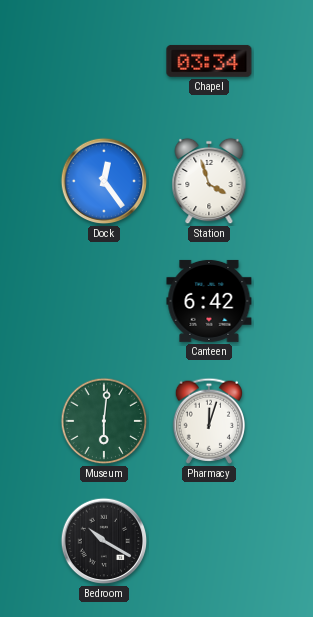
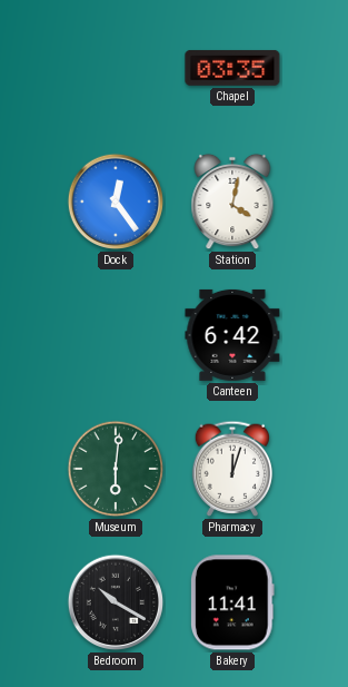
Chapel: 03:34 -> 03:35 (232, 68)
Station: 3:57 -> 4:02 (232, 202)
Bakery: none -> 11:41 (232, 602)
